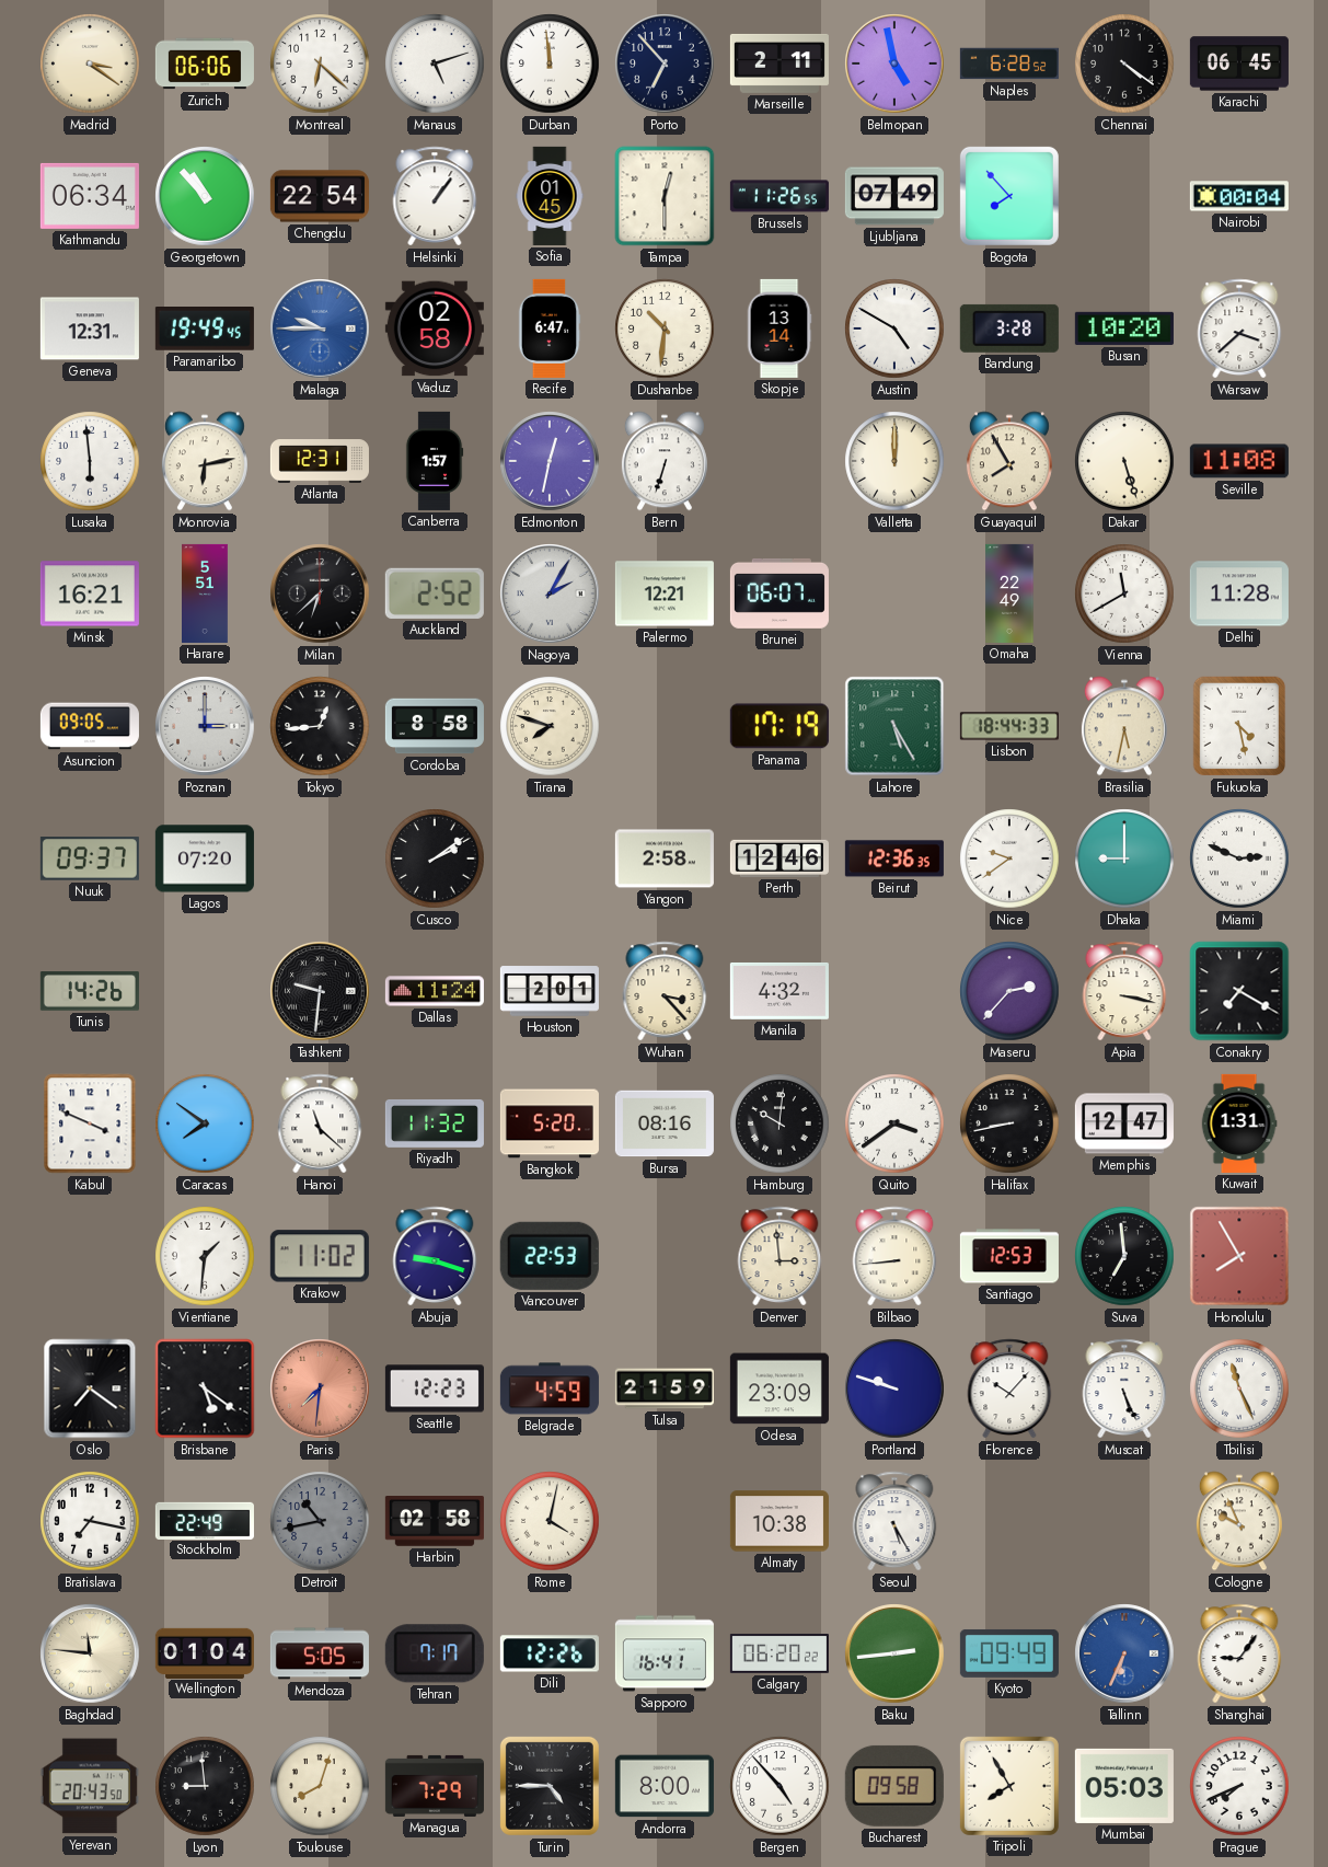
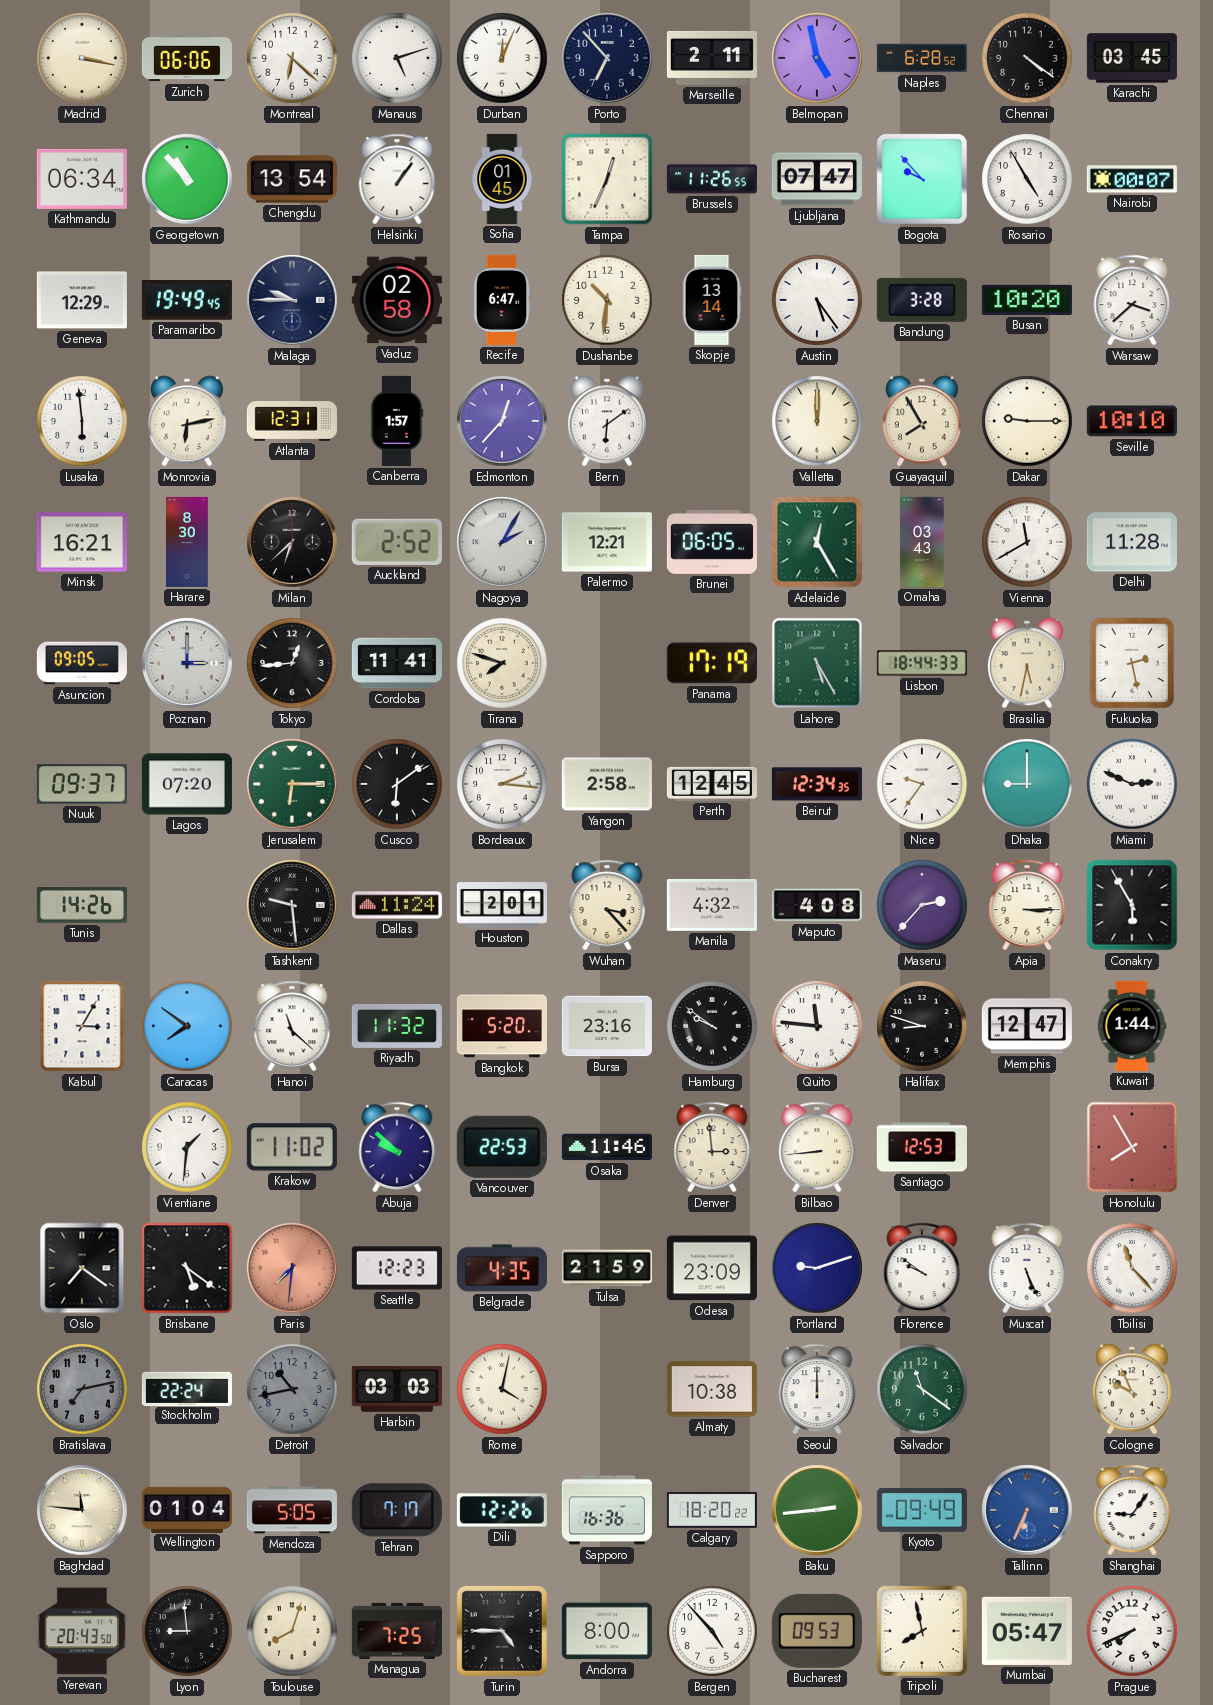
Madrid: 3:21 -> 3:17 (82, 58)
Durban: 11:59 -> 12:04 (502, 58)
Karachi: 06:45 -> 03:45 (1132, 58)
Chengdu: 22:54 -> 13:54 (292, 179)
Tampa: 12:30 -> 12:34 (607, 179)
Ljubljana: 07:49 -> 07:47 (817, 179)
Bogota: 7:53 -> 9:53 (922, 179)
Rosario: none -> 4:55 (1027, 179)
Nairobi: 00:04 -> 00:07 (1132, 179)
Geneva: 12:31 -> 12:29 (82, 300)
Malaga dial: blue -> navy (292, 300)
Austin: 4:50 -> 5:24 (817, 300)
Edmonton: 12:32 -> 12:37 (502, 421)
Bern: 6:33 -> 6:09 (607, 421)
Dakar: 5:27 -> 9:15 (1027, 421)
Seville: 11:08 -> 10:10 (1132, 421)
Harare: 5:51 -> 8:30 (187, 542)
Brunei: 06:07 -> 06:05 (712, 542)
Adelaide: none -> 12:25 (817, 542)
Omaha: 22:49 -> 03:43 (922, 542)
Cordoba: 8:58 -> 11:41 (397, 663)
Fukuoka: 4:28 -> 2:28 (1132, 663)
Jerusalem: none -> 6:15 (292, 784)
Cusco: 2:09 -> 6:09 (397, 784)
Bordeaux: none -> 2:16 (502, 784)
Perth: 12:46 -> 12:45 (712, 784)
Beirut: 12:36 -> 12:34 (817, 784)
Nice: 9:39 -> 9:36 (922, 784)
Tashkent: 9:31 -> 9:29 (292, 905)
Maputo: none -> 4:08 (817, 905)
Apia: 3:17 -> 3:15 (1027, 905)
Conakry: 7:20 -> 5:55 (1132, 905)
Kabul: 3:49 -> 3:05 (82, 1026)
Bursa: 08:16 -> 23:16 (607, 1026)
Hamburg: 10:01 -> 9:51 (712, 1026)
Quito: 3:39 -> 11:46 (817, 1026)
Halifax: 8:43 -> 8:48 (922, 1026)
Kuwait: 1:31 -> 1:44 (1132, 1026)
Abuja: 9:18 -> 9:52 (397, 1147)
Osaka: none -> 11:46 (607, 1147)
Suva: 6:59 -> none (1124, 1256)
Belgrade: 4:59 -> 4:35 (502, 1268)
Portland: 9:48 -> 9:12 (817, 1268)
Florence: 10:07 -> 9:51 (922, 1268)
Tbilisi: 11:26 -> 11:23 (1132, 1268)
Bratislava: 7:17 -> 7:13 (82, 1389)
Bratislava dial: white -> grey (82, 1389)
Stockholm: 22:49 -> 22:24 (187, 1388)
Harbin: 02:58 -> 03:03 (397, 1389)
Seoul: 5:25 -> 12:00 (817, 1389)
Salvador: none -> 11:21 (922, 1389)
Sapporo: 16:41 -> 16:36 (607, 1510)
Calgary: 06:20 -> 18:20 (712, 1510)
Managua: 7:29 -> 7:25 (397, 1631)
Bucharest: 09:58 -> 09:53 (817, 1631)
Tripoli: 7:55 -> 7:58 (922, 1631)
Mumbai: 05:03 -> 05:47 (1027, 1631)
